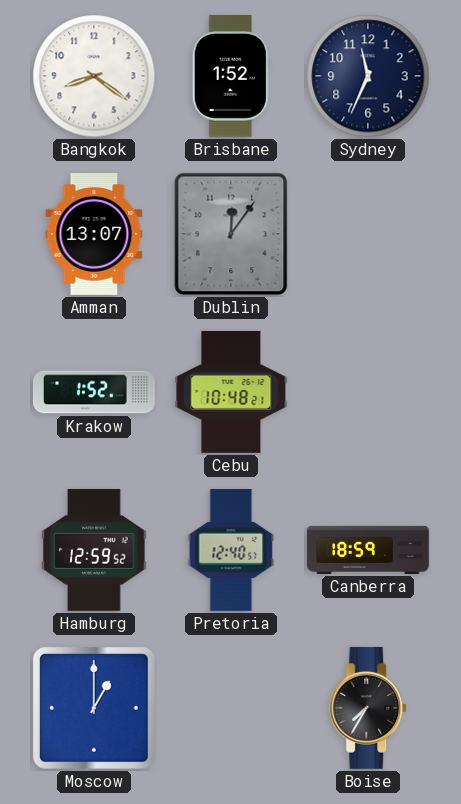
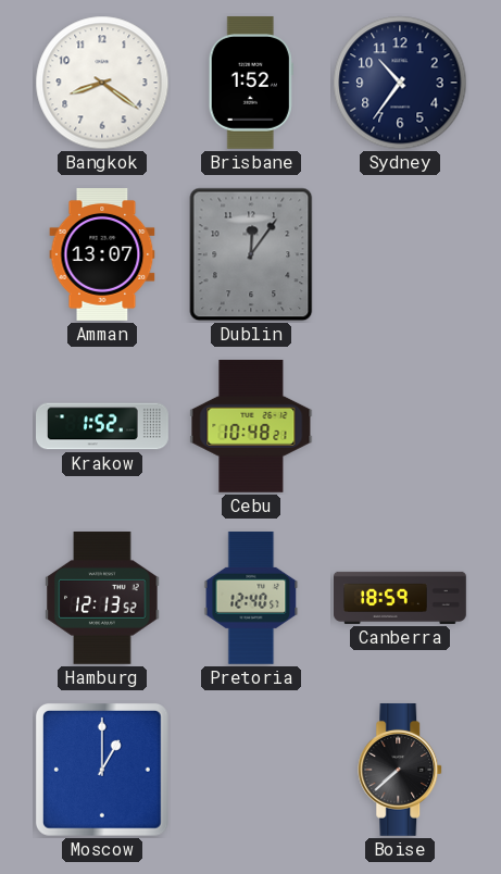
Sydney: 11:34 -> 10:36 (400, 83)
Hamburg: 12:59 -> 12:13 (102, 598)
Boise: 7:35 -> 7:38 (401, 770)
